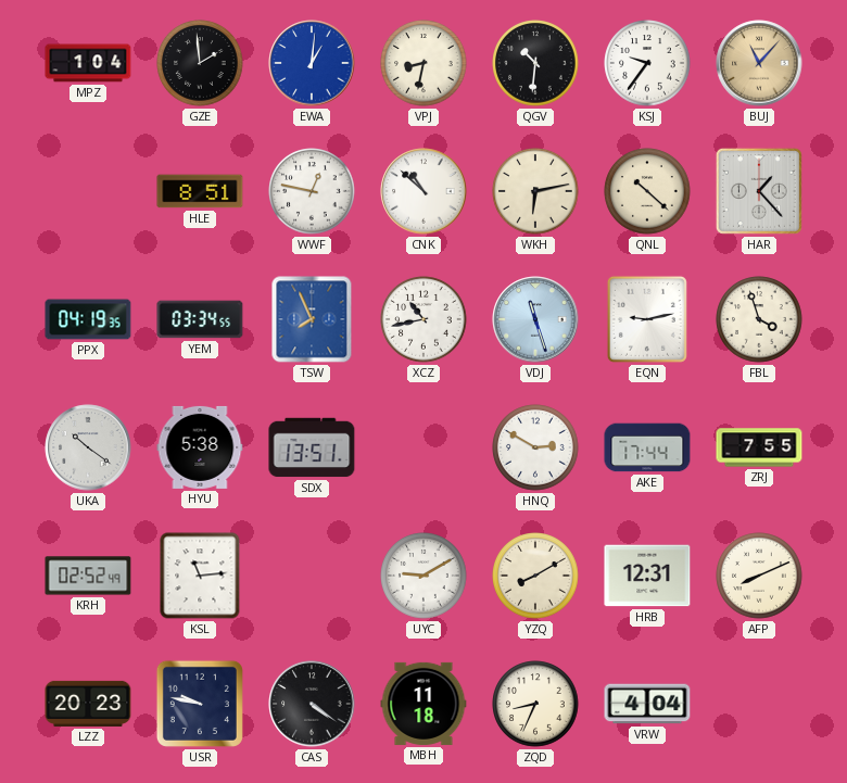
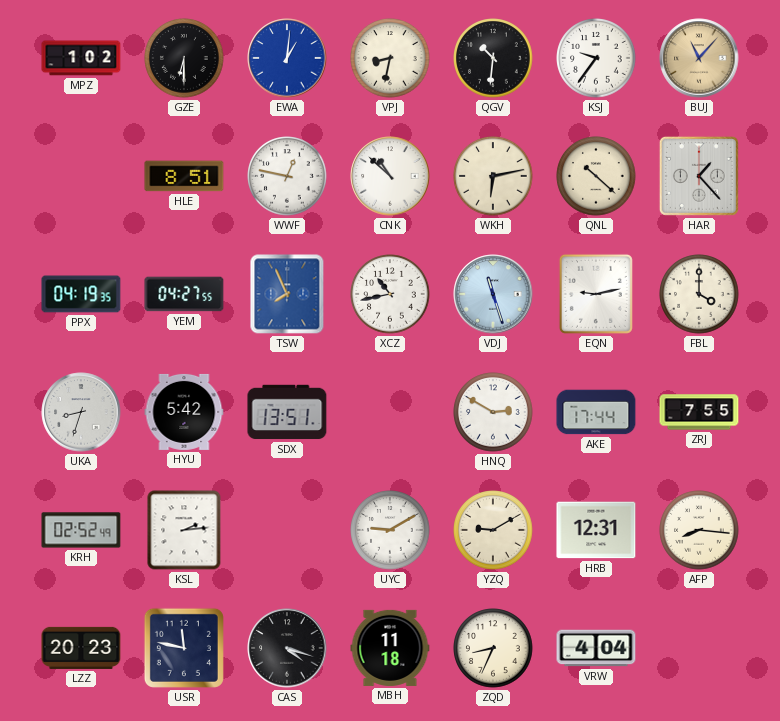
MPZ: 1:04 -> 1:02 (81, 58)
GZE: 1:59 -> 6:30 (184, 58)
YEM: 03:34 -> 04:27 (184, 294)
FBL: 3:57 -> 4:00 (699, 294)
UKA: 10:21 -> 8:33 (81, 412)
HYU: 5:38 -> 5:42 (184, 412)
KSL: 11:14 -> 2:14 (184, 530)
YZQ: 8:10 -> 9:10 (493, 530)
AFP: 8:11 -> 8:16 (699, 530)
USR: 9:47 -> 11:47 (184, 648)
CAS: 4:21 -> 4:18 (287, 648)
